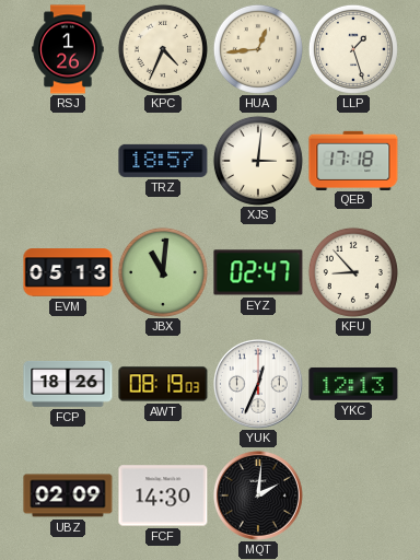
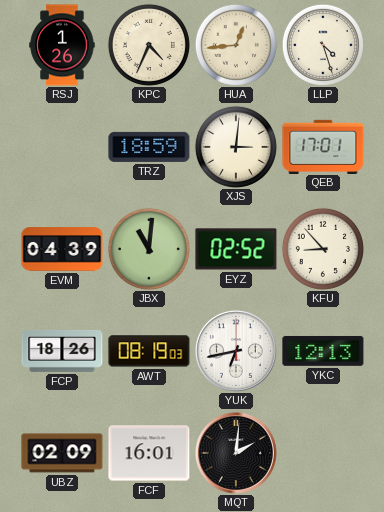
LLP: 1:27 -> 4:27 (323, 45)
TRZ: 18:57 -> 18:59 (149, 147)
QEB: 17:18 -> 17:01 (323, 146)
EVM: 05:13 -> 04:39 (62, 249)
EYZ: 02:47 -> 02:52 (236, 249)
YUK: 12:34 -> 6:43 (236, 351)
FCF: 14:30 -> 16:01 (149, 453)
